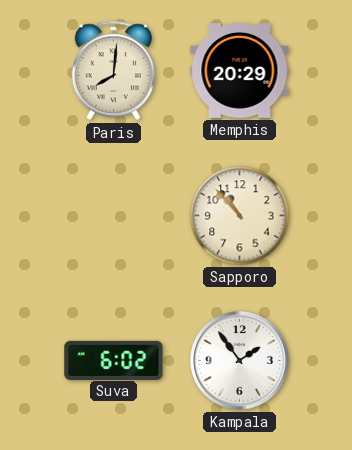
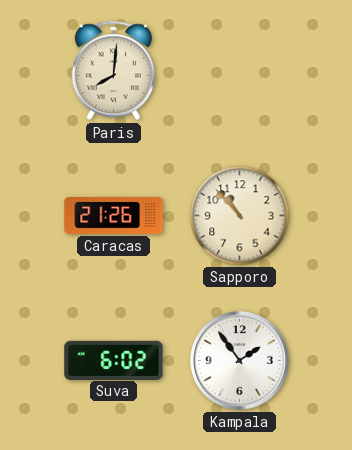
Memphis: 20:29 -> none (240, 71)
Caracas: none -> 21:26 (114, 216)
